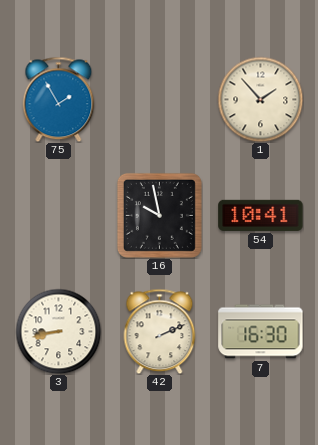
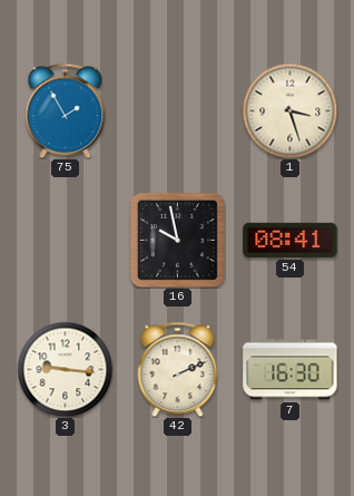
1: 1:53 -> 3:27 (289, 110)
54: 10:41 -> 08:41 (291, 240)
3: 8:43 -> 9:16 (65, 369)
